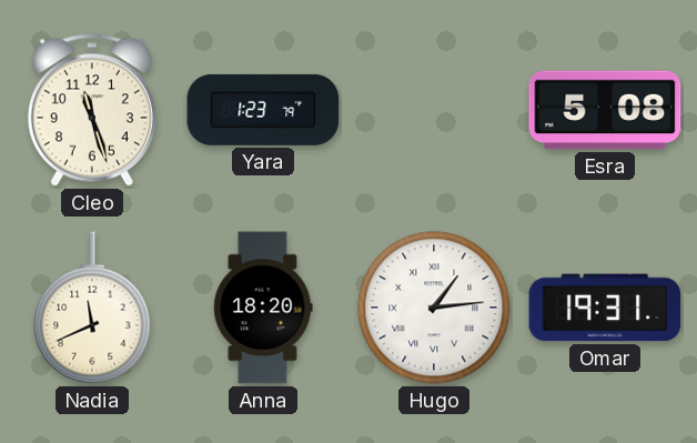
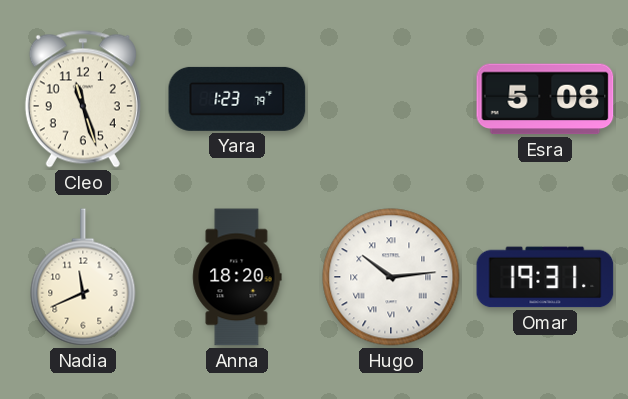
Hugo: 1:14 -> 10:14 (391, 277)
